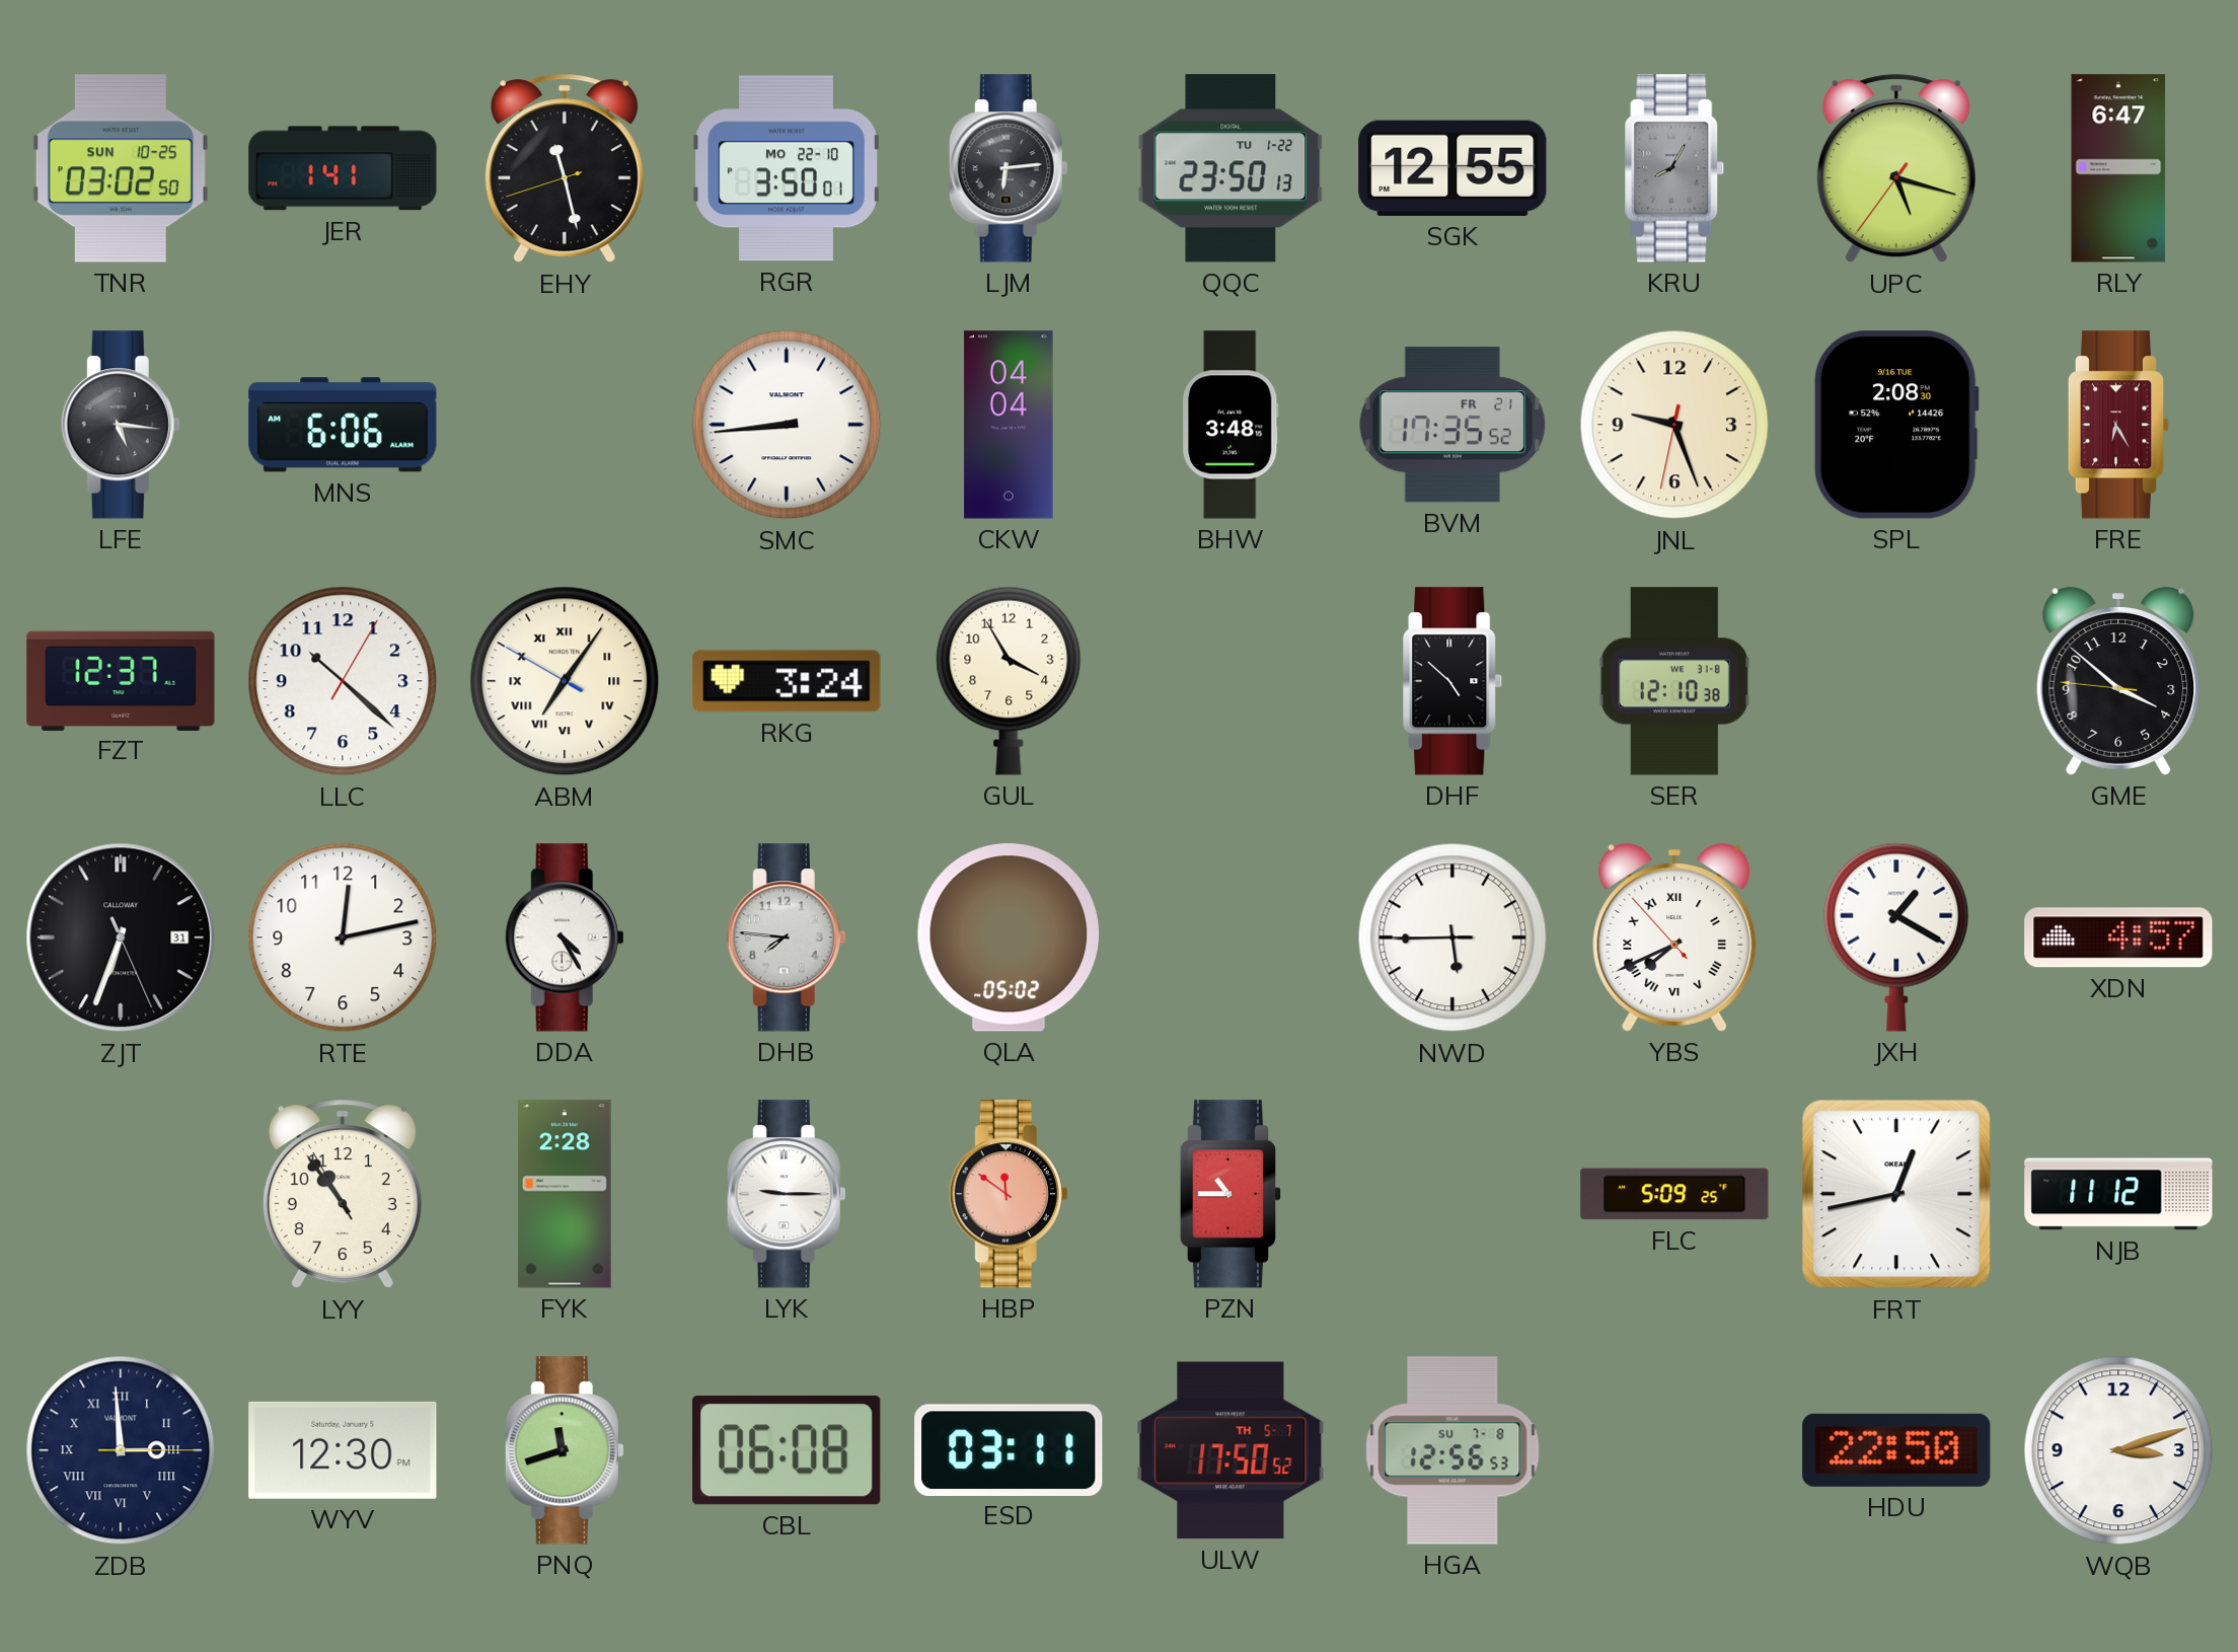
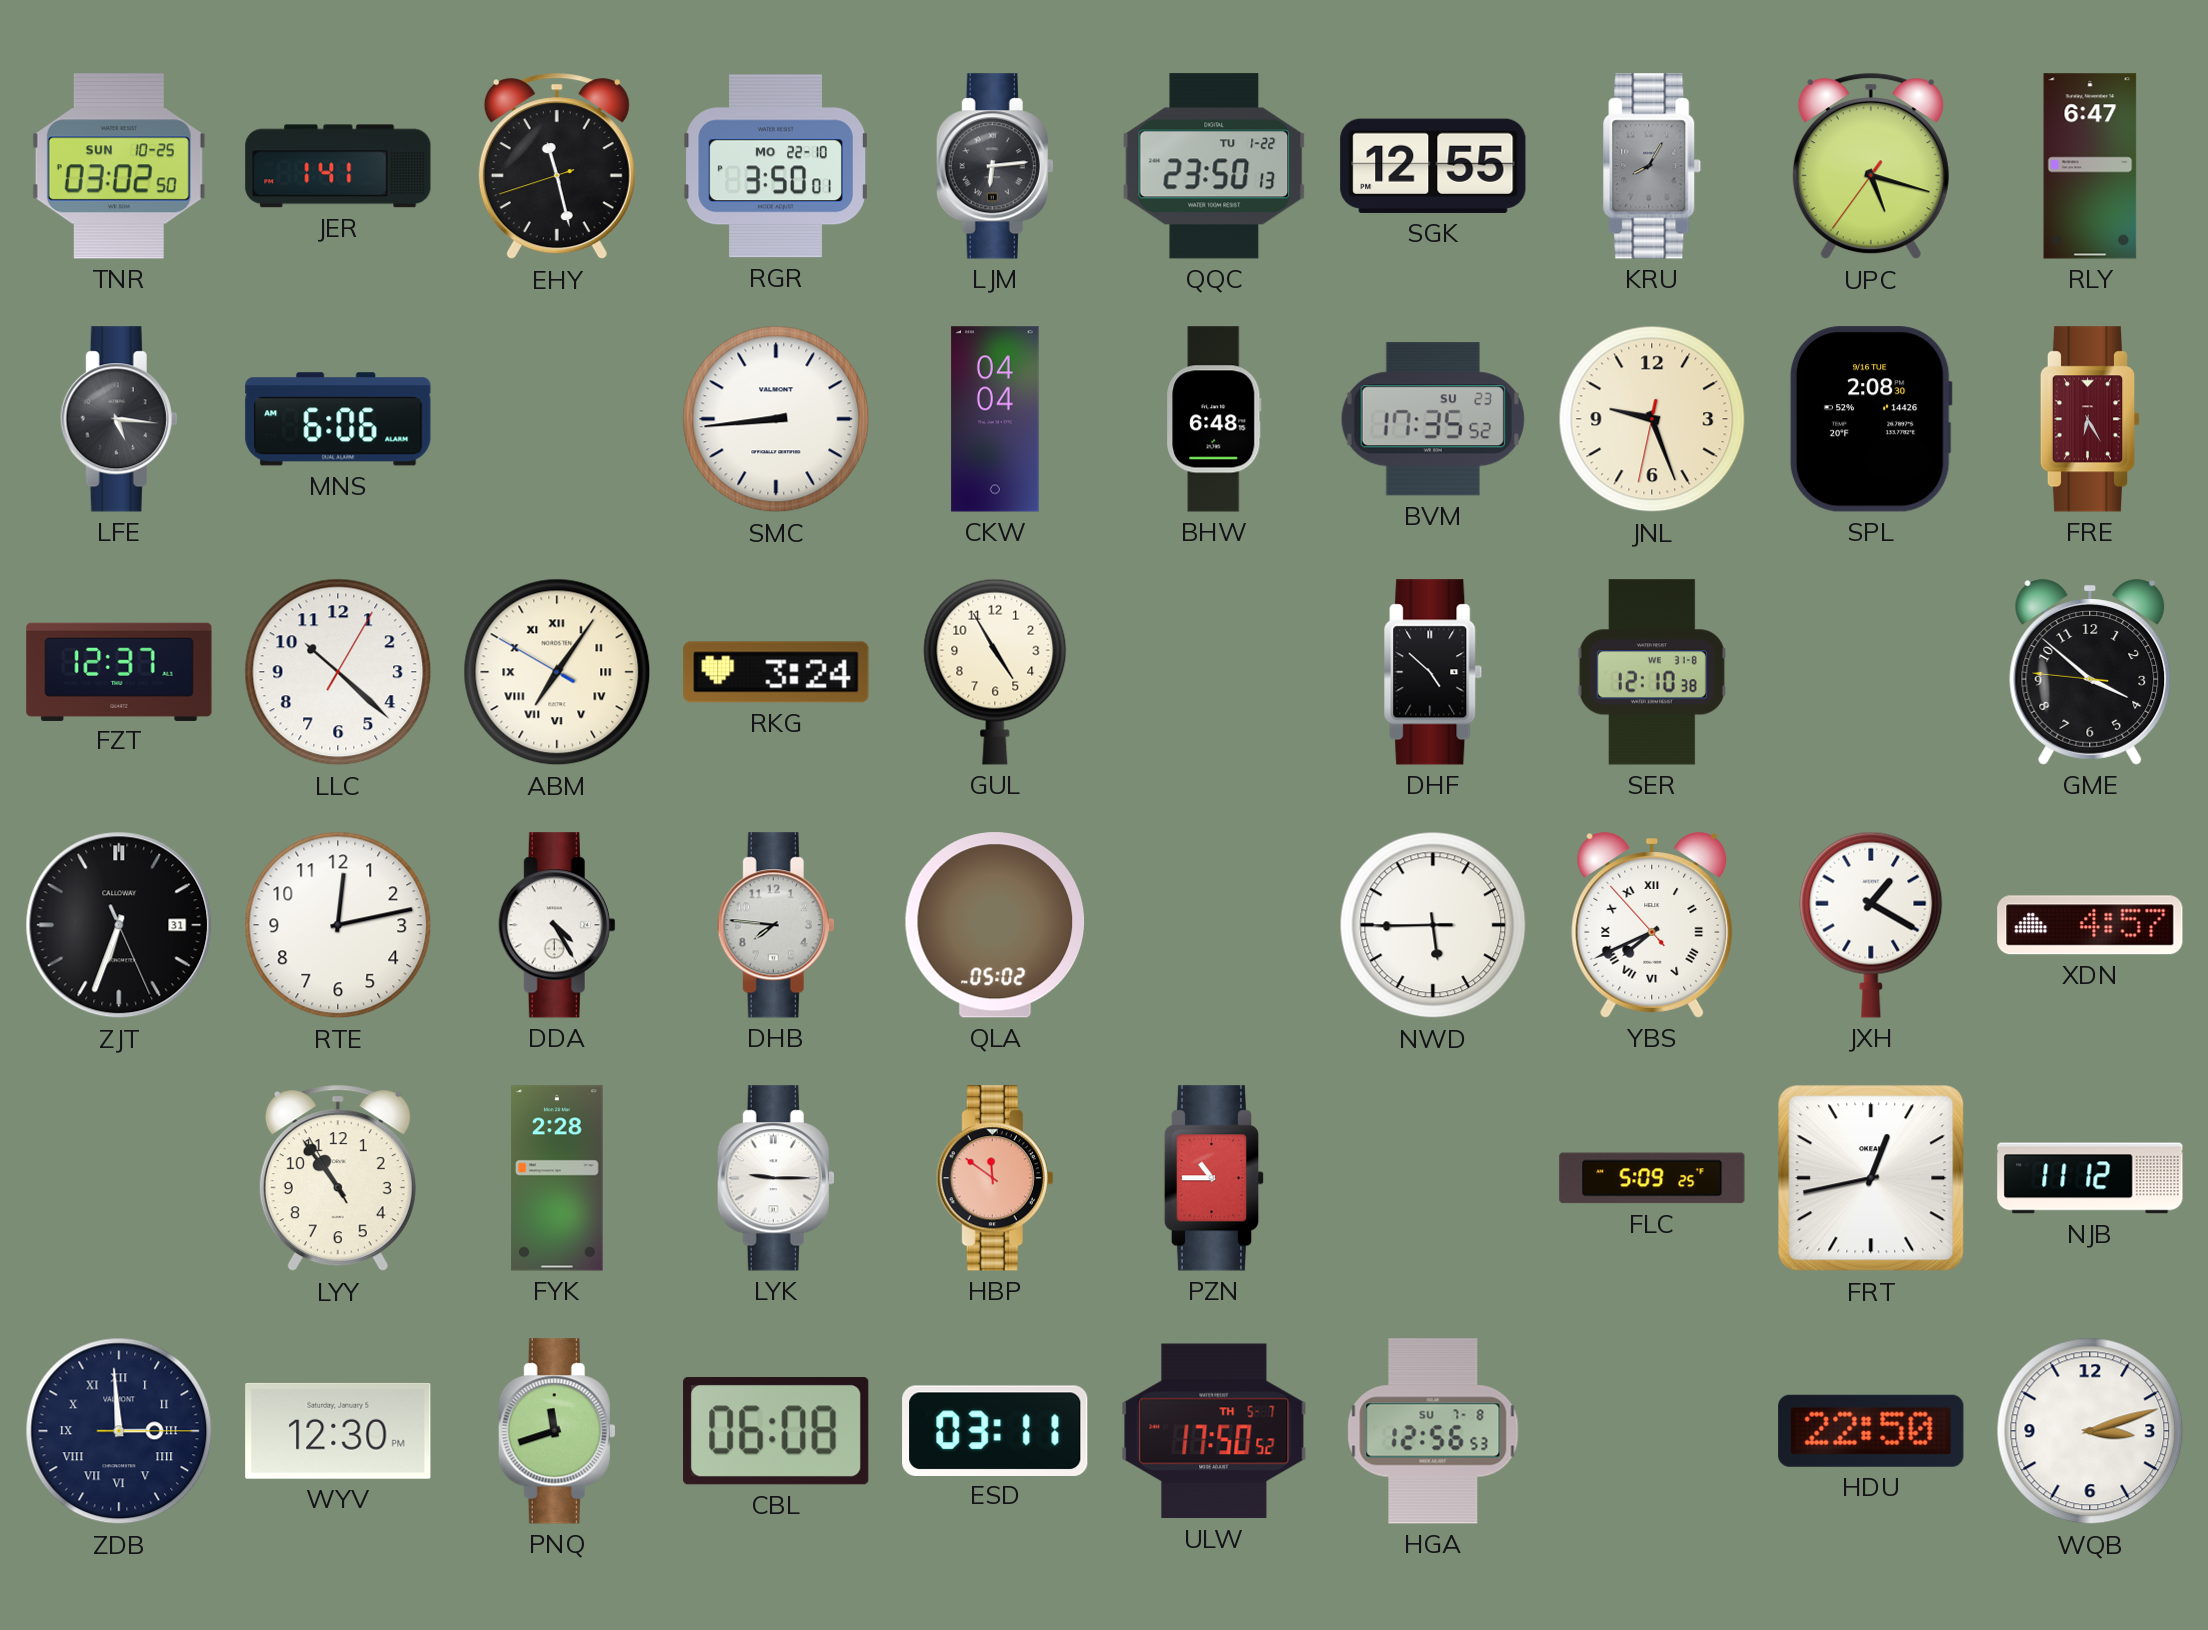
BHW: 3:48 -> 6:48 (1214, 419)
BVM date: FR 21 -> SU 23 (1433, 419)
GUL: 3:55 -> 4:55 (995, 672)
